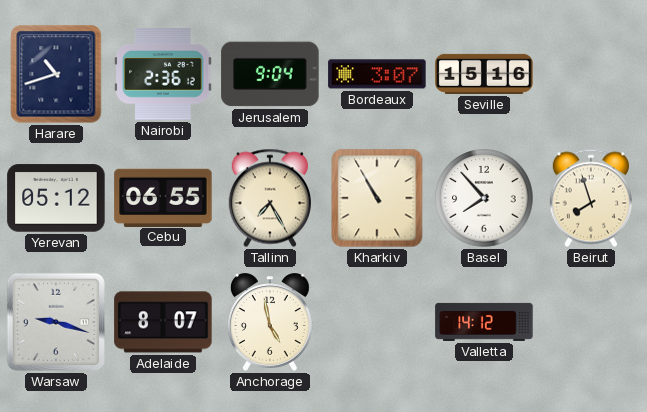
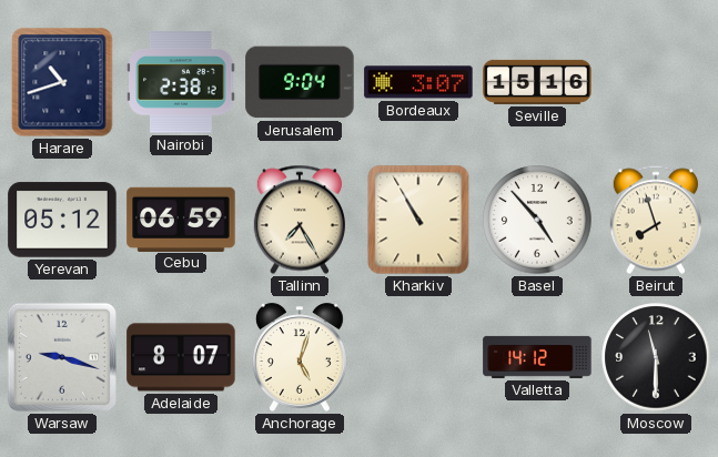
Nairobi: 2:36 -> 2:38 (181, 82)
Cebu: 06:55 -> 06:59 (181, 219)
Basel: 7:53 -> 4:53 (537, 220)
Anchorage: 4:58 -> 5:03 (300, 357)
Moscow: none -> 11:30 (656, 357)
